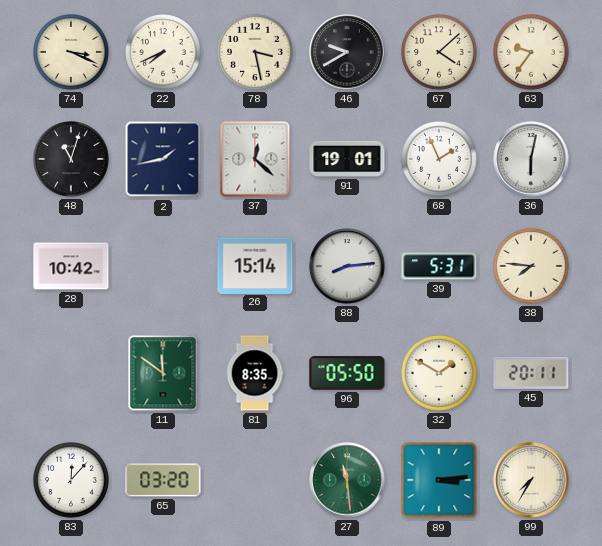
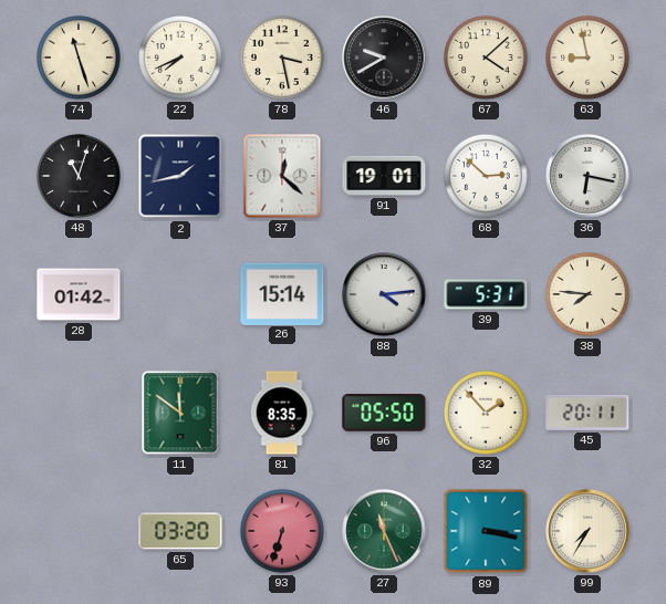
74: 3:19 -> 11:27 (80, 59)
63: 9:36 -> 8:58 (589, 59)
68: 1:56 -> 2:52 (487, 177)
36: 6:02 -> 6:17 (587, 176)
28: 10:42 -> 01:42 (79, 294)
88: 8:14 -> 4:14 (384, 294)
32: 1:50 -> 1:53 (487, 414)
83: 12:07 -> none (72, 481)
93: none -> 6:33 (283, 532)
27: 11:29 -> 11:26 (384, 531)
89: 3:14 -> 3:17 (486, 531)
